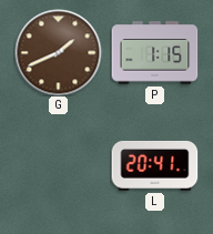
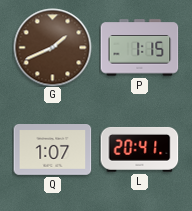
Q: none -> 1:07 (52, 150)
